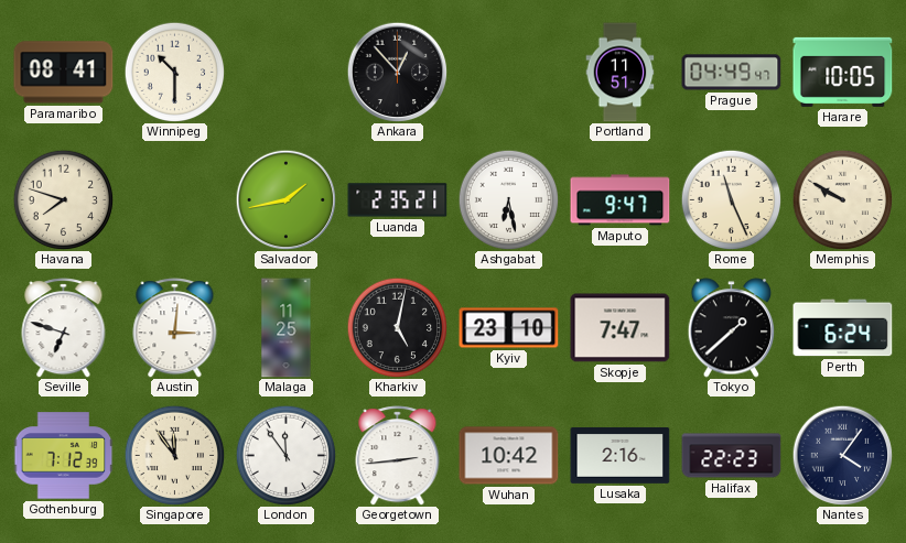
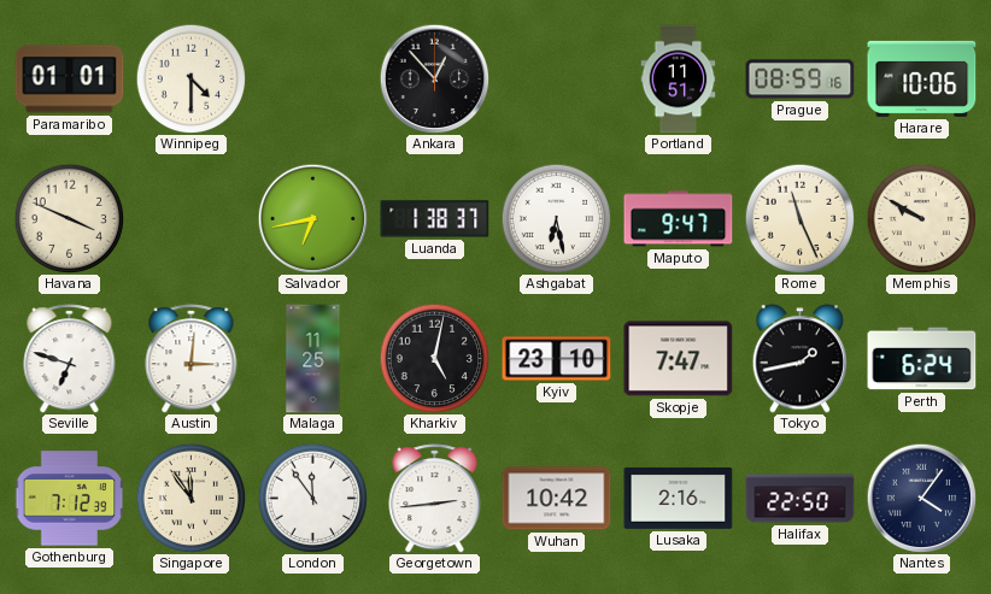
Paramaribo: 08:41 -> 01:01 (70, 80)
Winnipeg: 10:30 -> 4:30 (190, 78)
Prague: 04:49 -> 08:59 (801, 80)
Harare: 10:05 -> 10:06 (922, 78)
Havana: 7:48 -> 3:49 (69, 218)
Salvador: 1:43 -> 6:43 (312, 218)
Luanda: 2:35 -> 1:38 (435, 219)
Tokyo: 1:38 -> 1:43 (801, 359)
Halifax: 22:23 -> 22:50 (801, 499)
